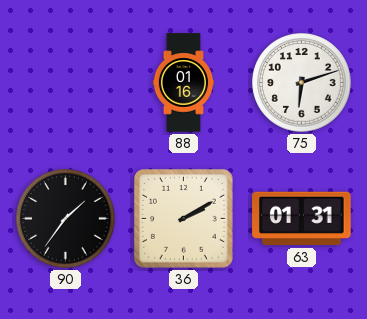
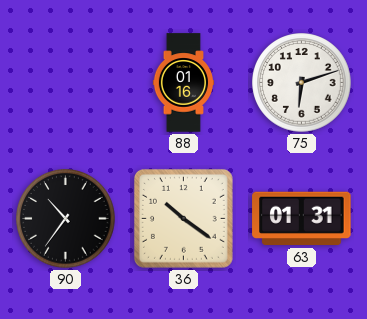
90: 1:36 -> 10:36 (66, 219)
36: 2:10 -> 10:21 (183, 218)
